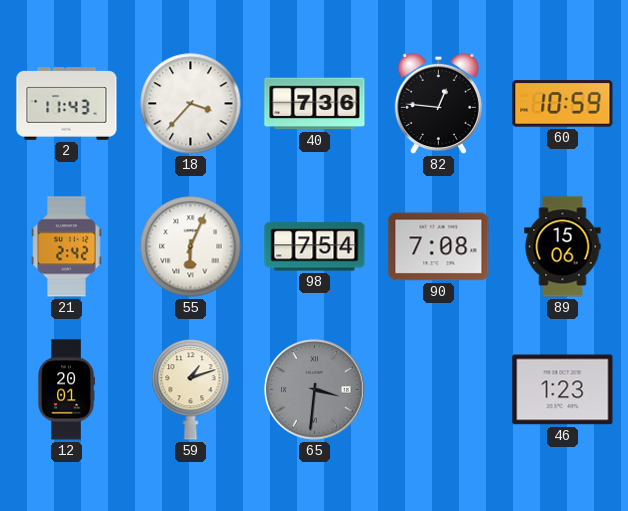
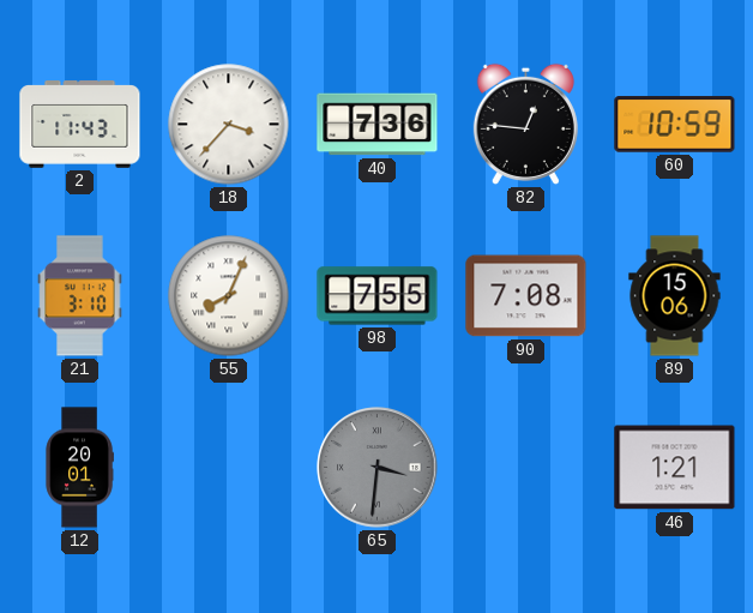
21: 2:42 -> 3:10 (80, 296)
55: 6:04 -> 8:04 (229, 296)
98: 7:54 -> 7:55 (378, 296)
59: 1:12 -> none (191, 390)
46: 1:23 -> 1:21 (675, 468)
